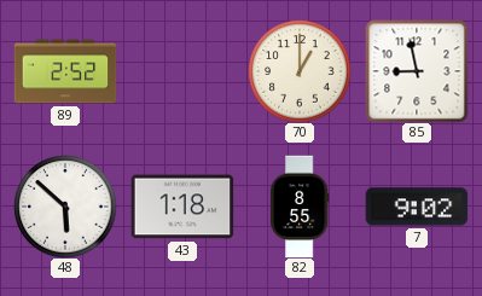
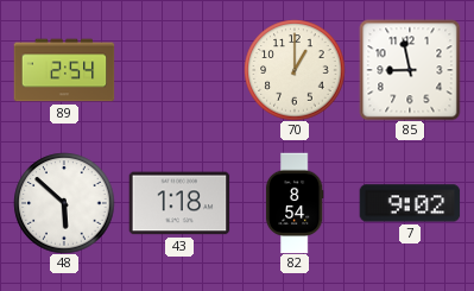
89: 2:52 -> 2:54 (64, 70)
82: 8:55 -> 8:54 (295, 203)
